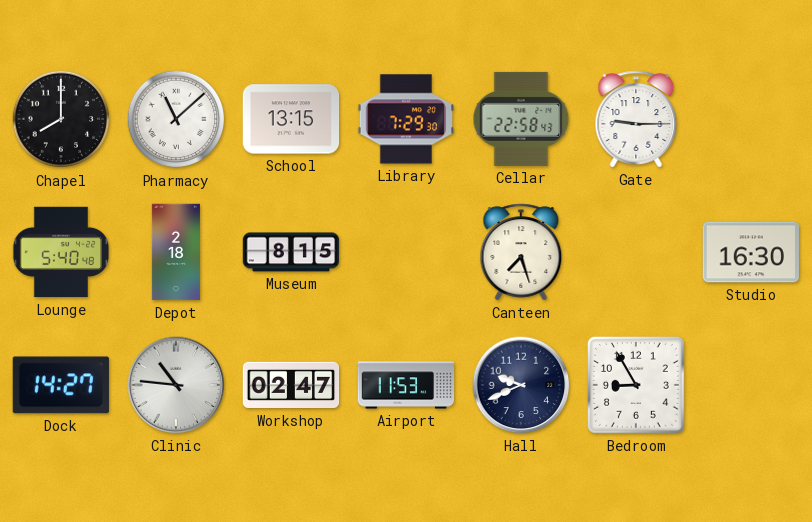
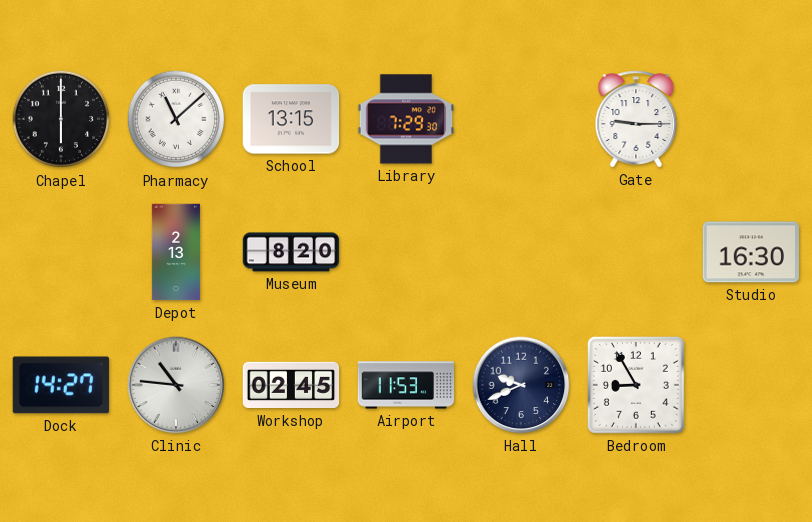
Chapel: 8:00 -> 6:00 (61, 119)
Cellar: 22:58 -> none (521, 119)
Lounge: 5:40 -> none (60, 252)
Depot: 2:18 -> 2:13 (176, 252)
Museum: 8:15 -> 8:20 (291, 252)
Canteen: 7:27 -> none (521, 252)
Workshop: 02:47 -> 02:45 (291, 385)
